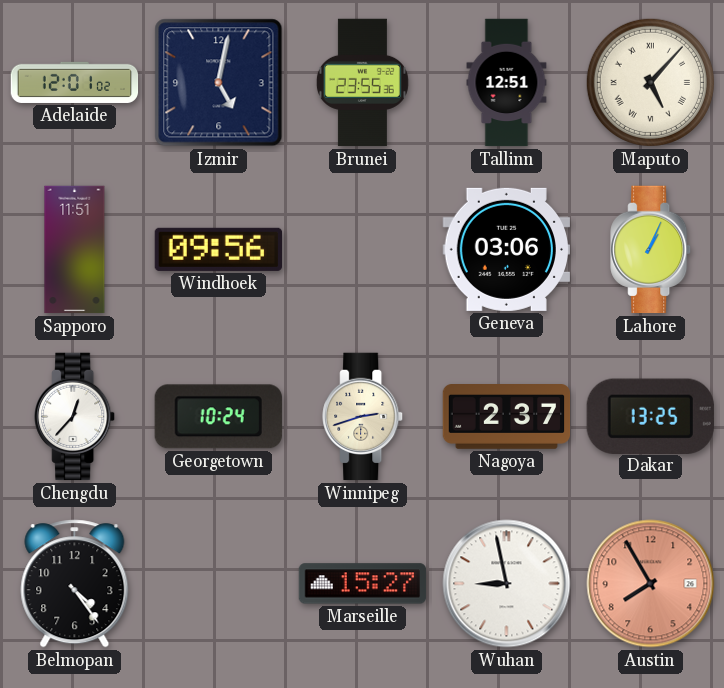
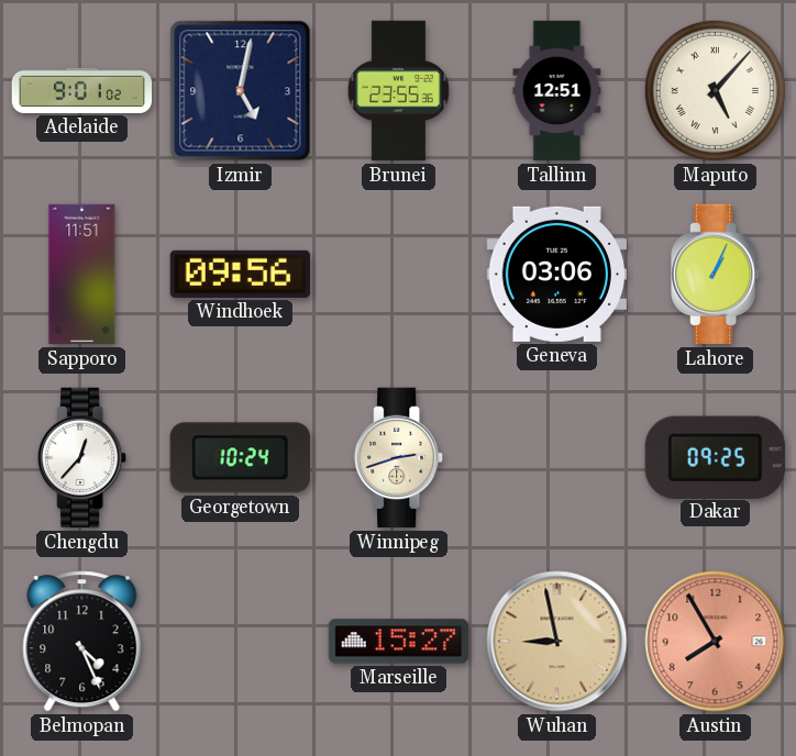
Adelaide: 12:01 -> 9:01 (82, 90)
Nagoya: 2:37 -> none (507, 417)
Dakar: 13:25 -> 09:25 (715, 457)
Belmopan: 4:24 -> 4:26 (82, 642)
Wuhan dial: white -> champagne (557, 642)
